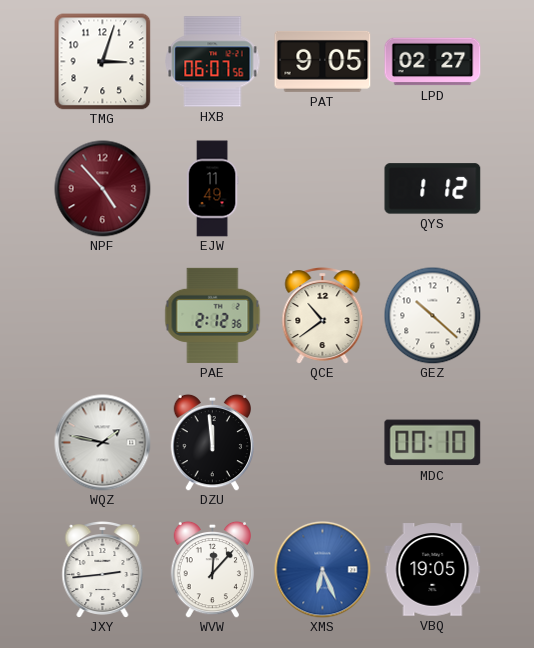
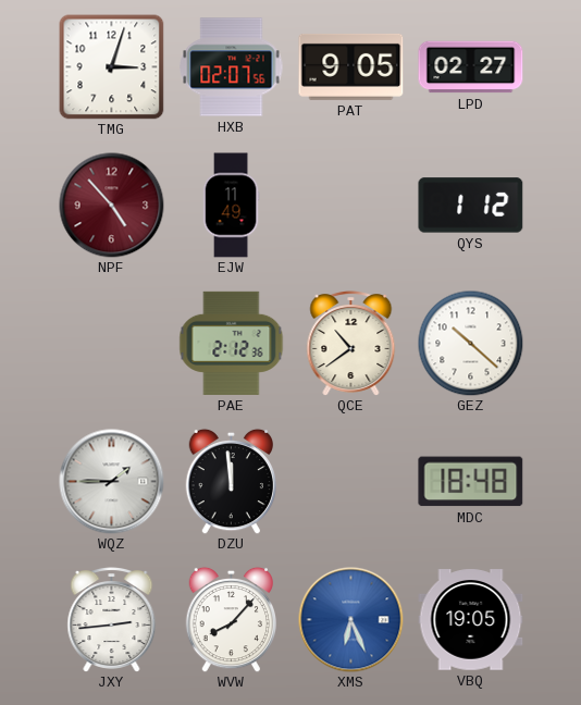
HXB: 06:07 -> 02:07 (232, 67)
WQZ: 1:47 -> 1:45 (112, 482)
MDC: 00:10 -> 18:48 (471, 482)
WVW: 12:07 -> 8:07 (231, 619)
